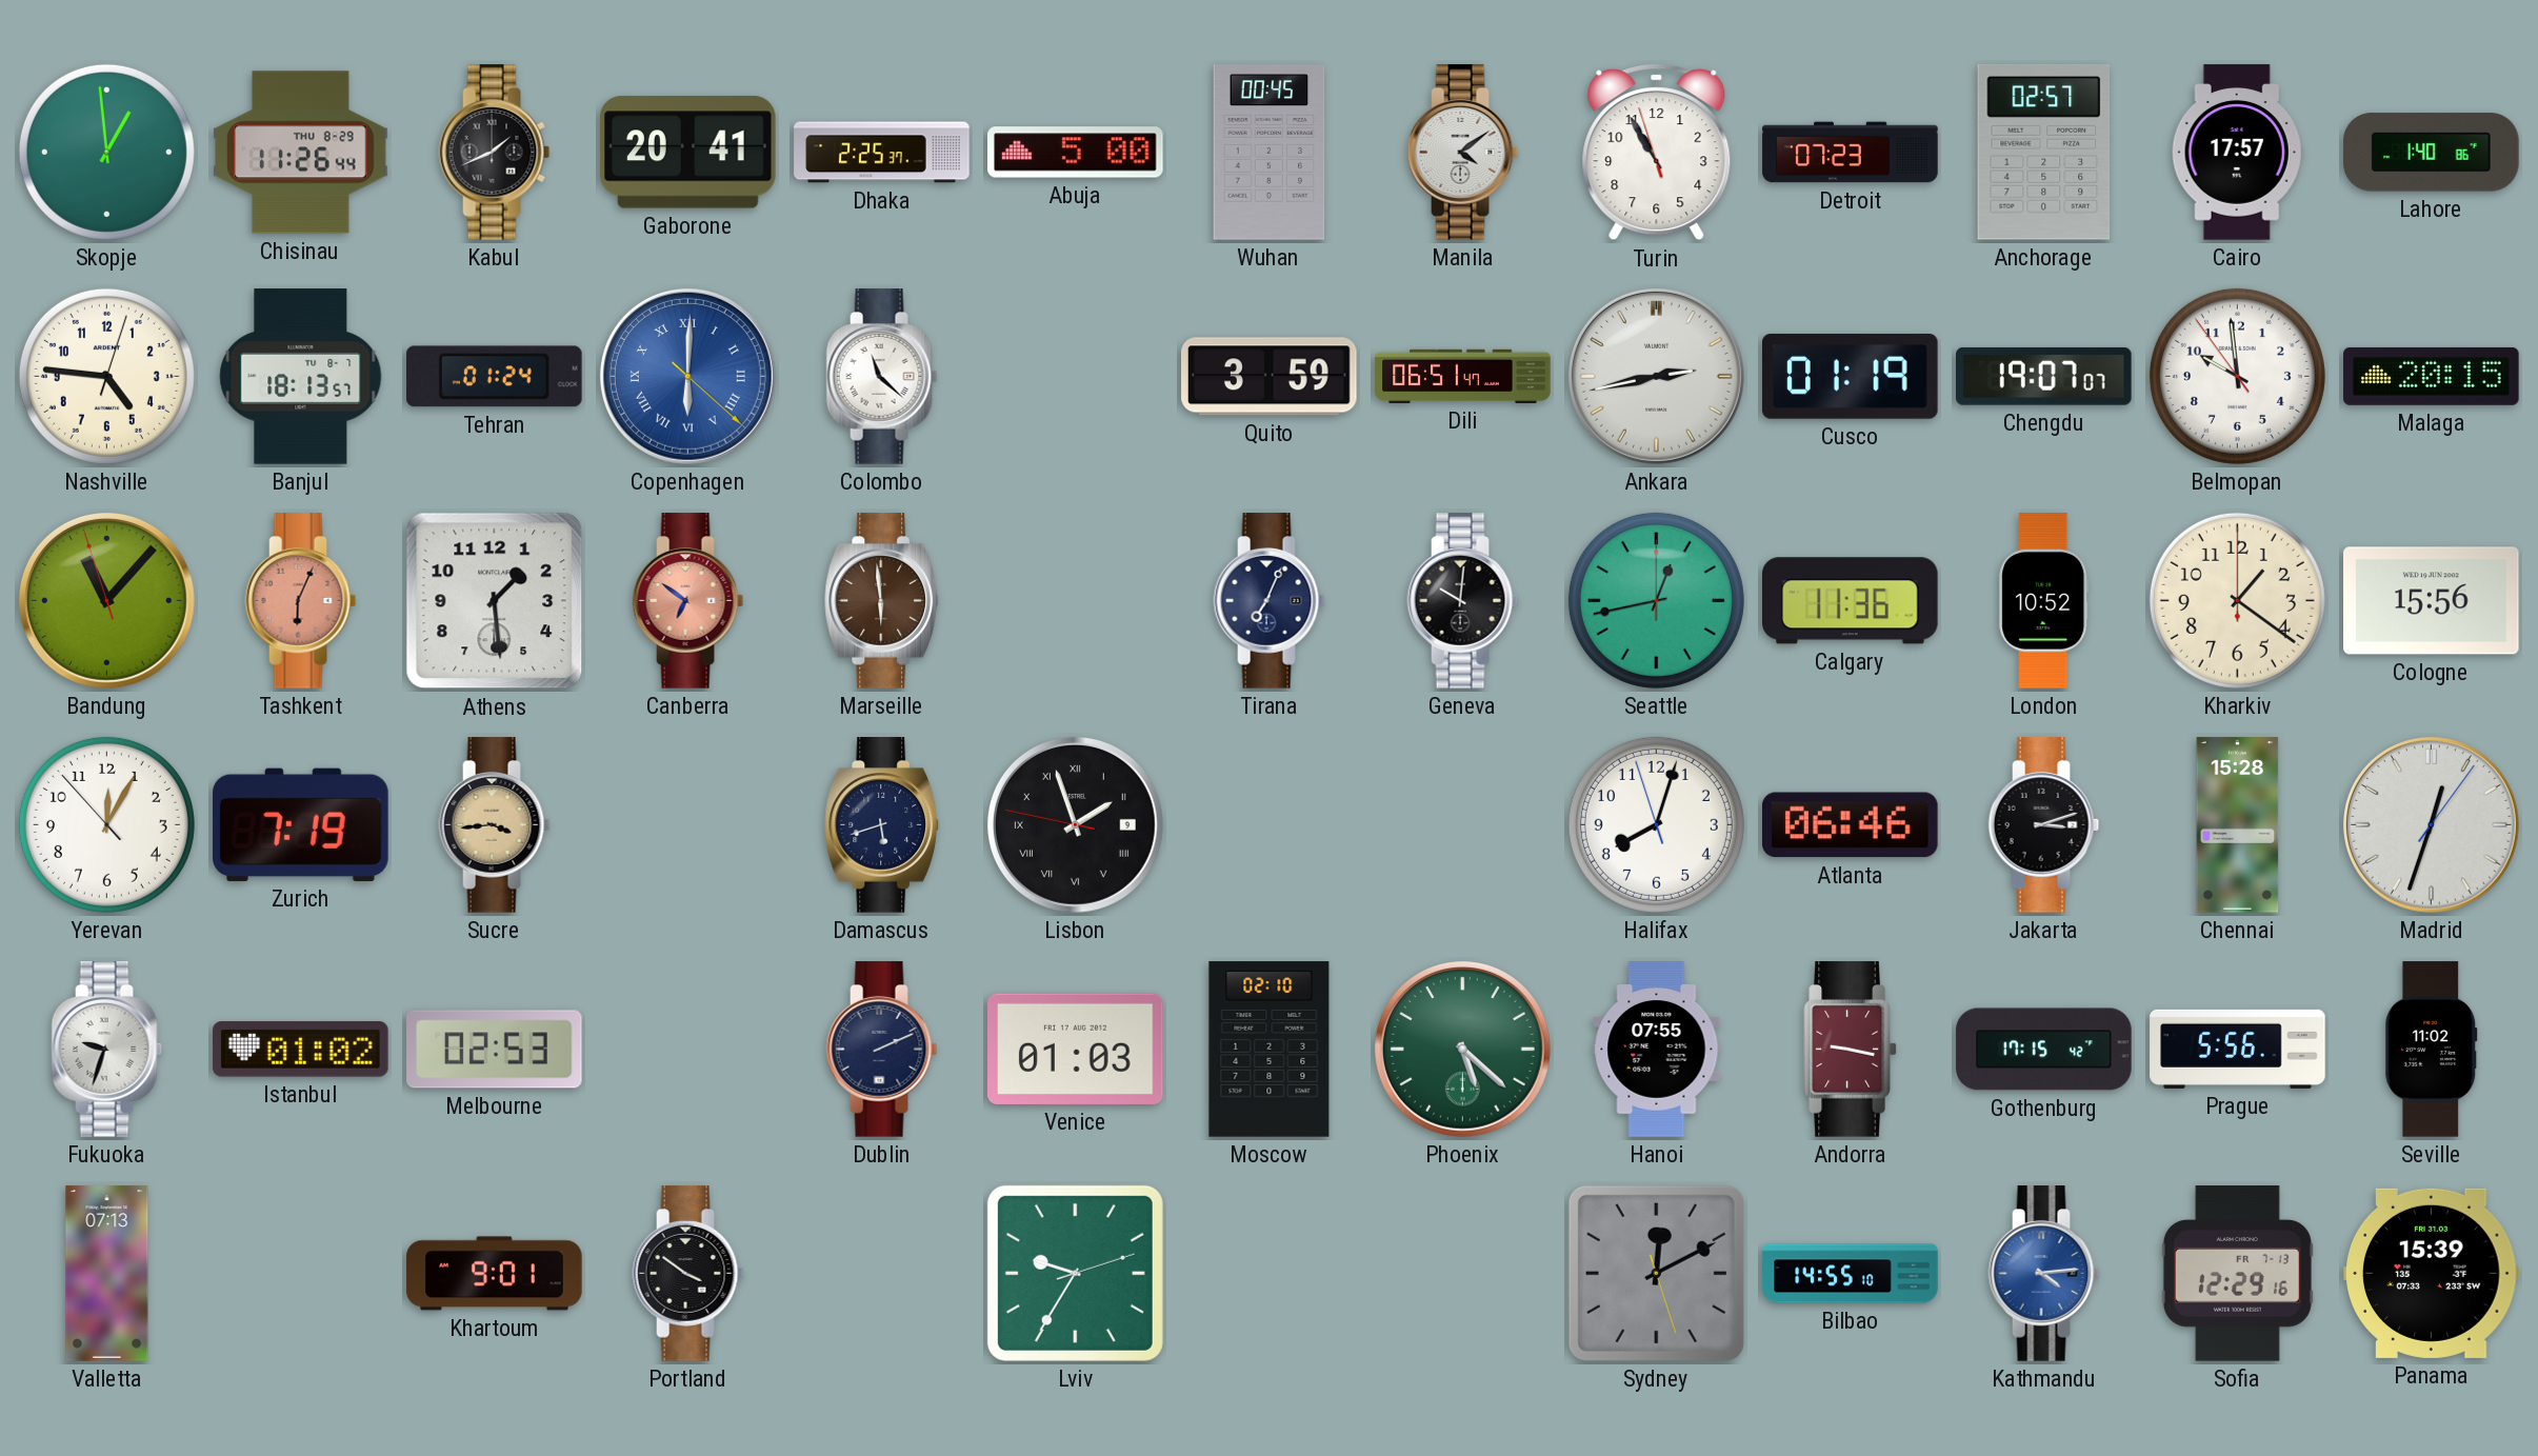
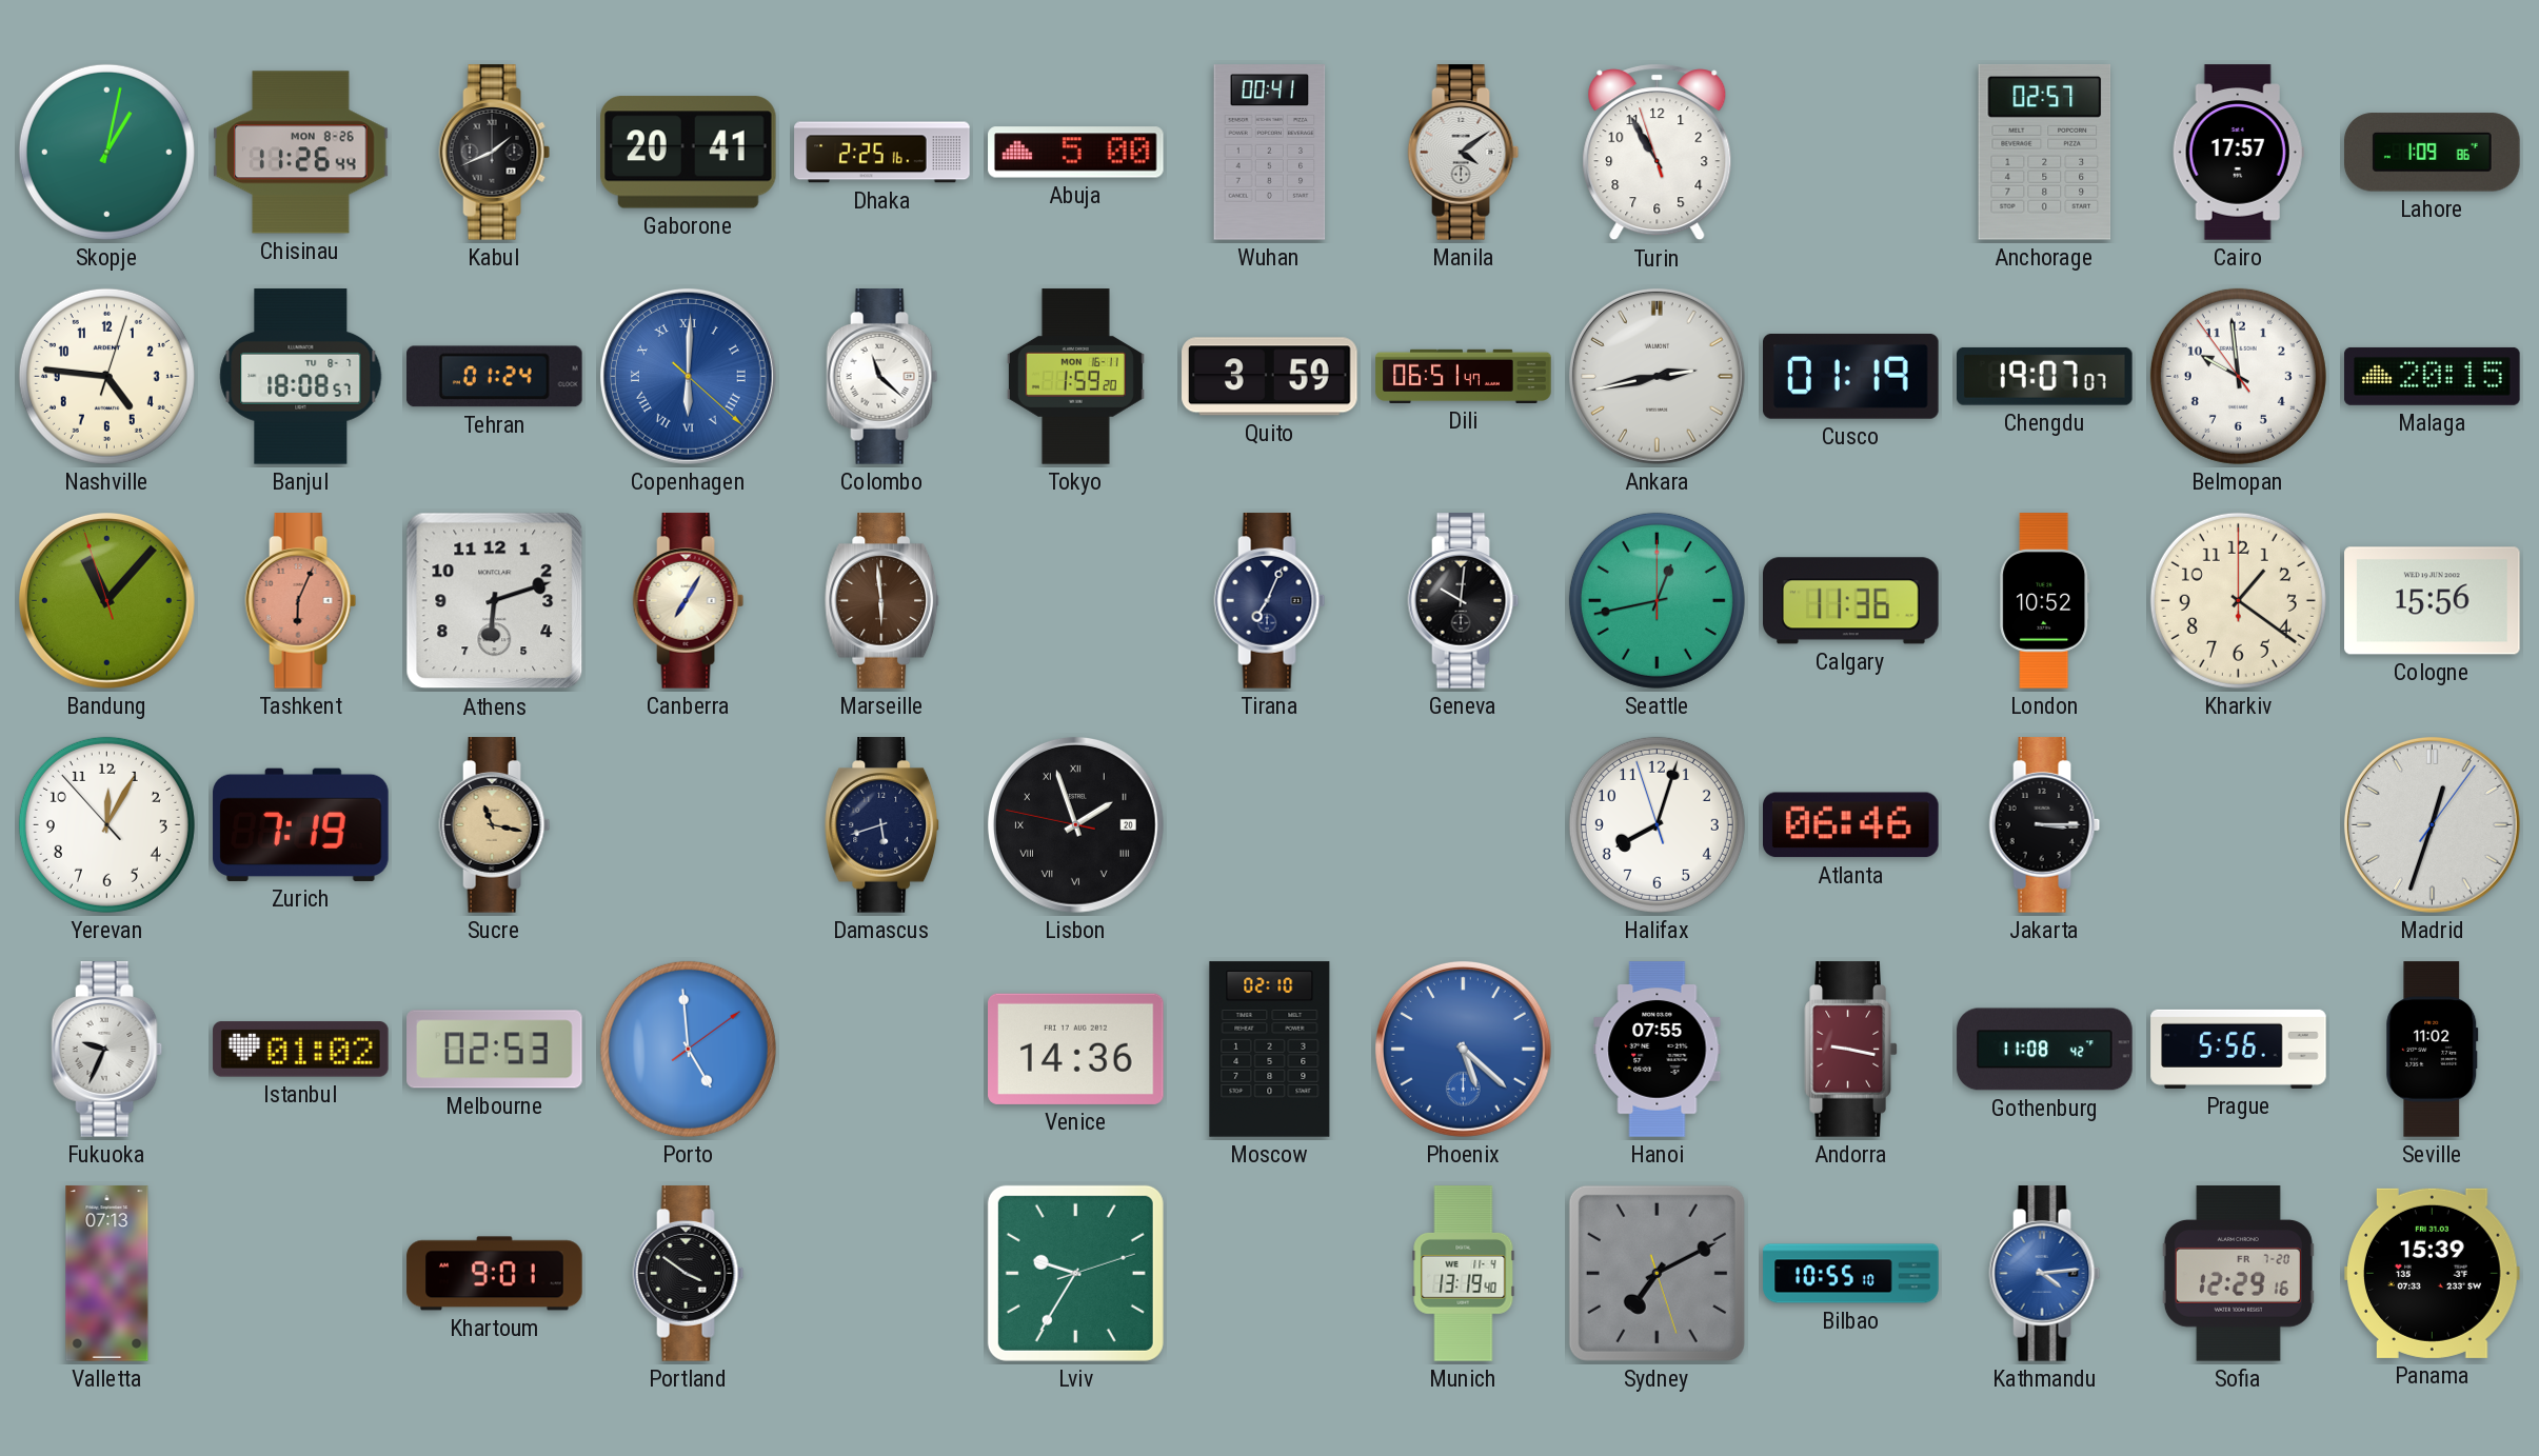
Skopje: 12:59 -> 1:02 (106, 152)
Chisinau date: THU 8-29 -> MON 8-26 (301, 153)
Dhaka: 2:25:37 -> 2:25:16 (882, 153)
Wuhan: 00:45 -> 00:41 (1270, 153)
Detroit: 07:23 -> none (1851, 153)
Lahore: 1:40 -> 1:09 (2433, 153)
Banjul: 18:13 -> 18:08 (301, 377)
Tokyo: none -> 1:59 (1075, 377)
Athens: 1:29 -> 6:12 (495, 601)
Canberra: 6:51 -> 7:05 (689, 601)
Canberra dial: salmon -> cream (689, 601)
Sucre: 3:44 -> 11:17 (495, 825)
Lisbon date: 9 -> 20 (1075, 824)
Jakarta: 3:12 -> 3:15 (2045, 825)
Chennai: 15:28 -> none (2238, 825)
Fukuoka: 9:33 -> 9:34 (107, 1050)
Porto: none -> 4:59 (688, 1049)
Dublin: 2:11 -> none (882, 1050)
Venice: 01:03 -> 14:36 (1076, 1049)
Phoenix dial: green -> blue (1463, 1049)
Gothenburg: 17:15 -> 11:08 (2045, 1050)
Munich: none -> 13:19 (1464, 1274)
Sydney: 12:10 -> 7:10 (1657, 1273)
Bilbao: 14:55 -> 10:55 (1851, 1274)
Sofia date: FR 7-13 -> FR 7-20 (2238, 1274)
